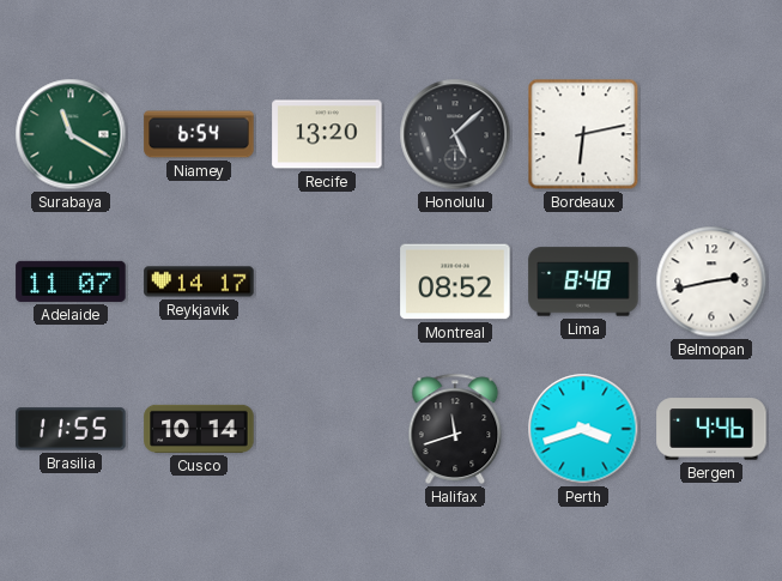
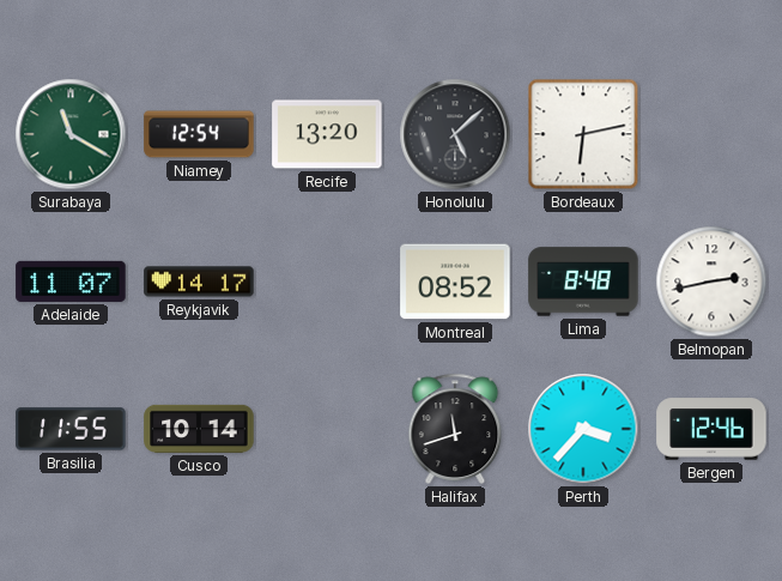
Niamey: 6:54 -> 12:54 (199, 134)
Perth: 3:42 -> 3:37 (583, 429)
Bergen: 4:46 -> 12:46 (711, 429)
